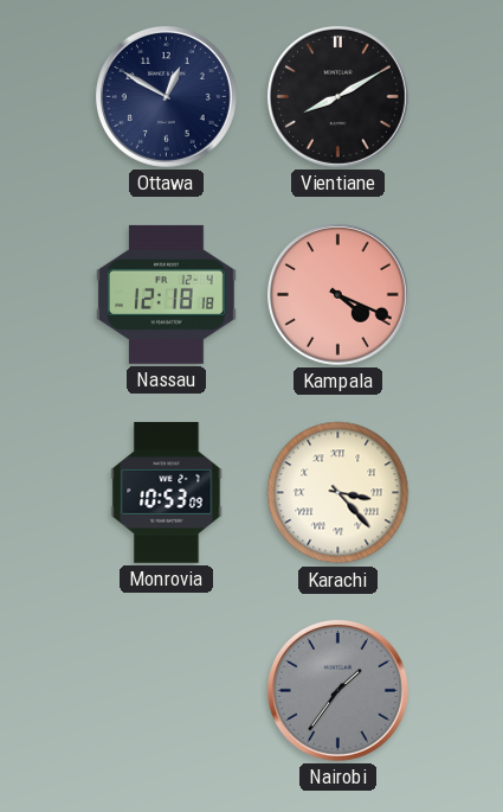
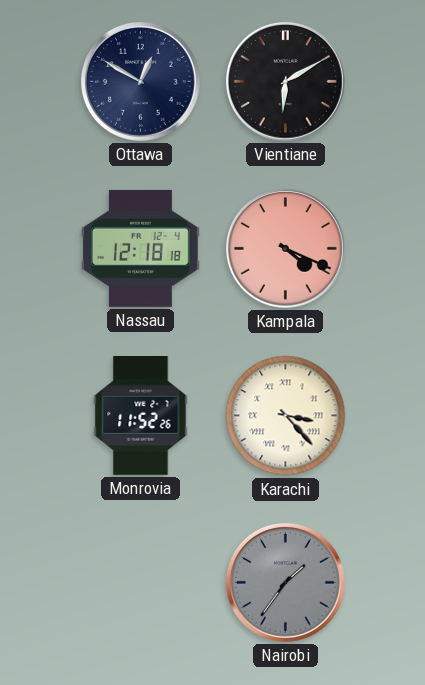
Vientiane: 8:10 -> 6:10 (285, 81)
Monrovia: 10:53 -> 11:52 (141, 416)
